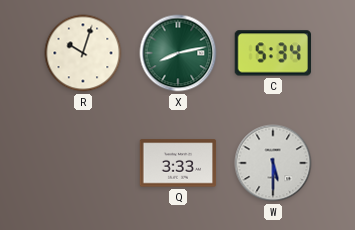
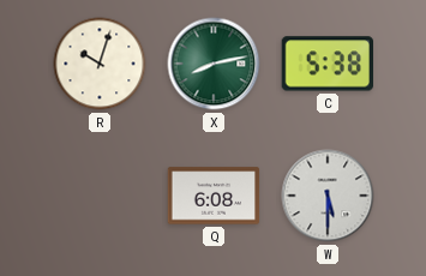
C: 5:34 -> 5:38 (326, 64)
Q: 3:33 -> 6:08 (214, 196)
